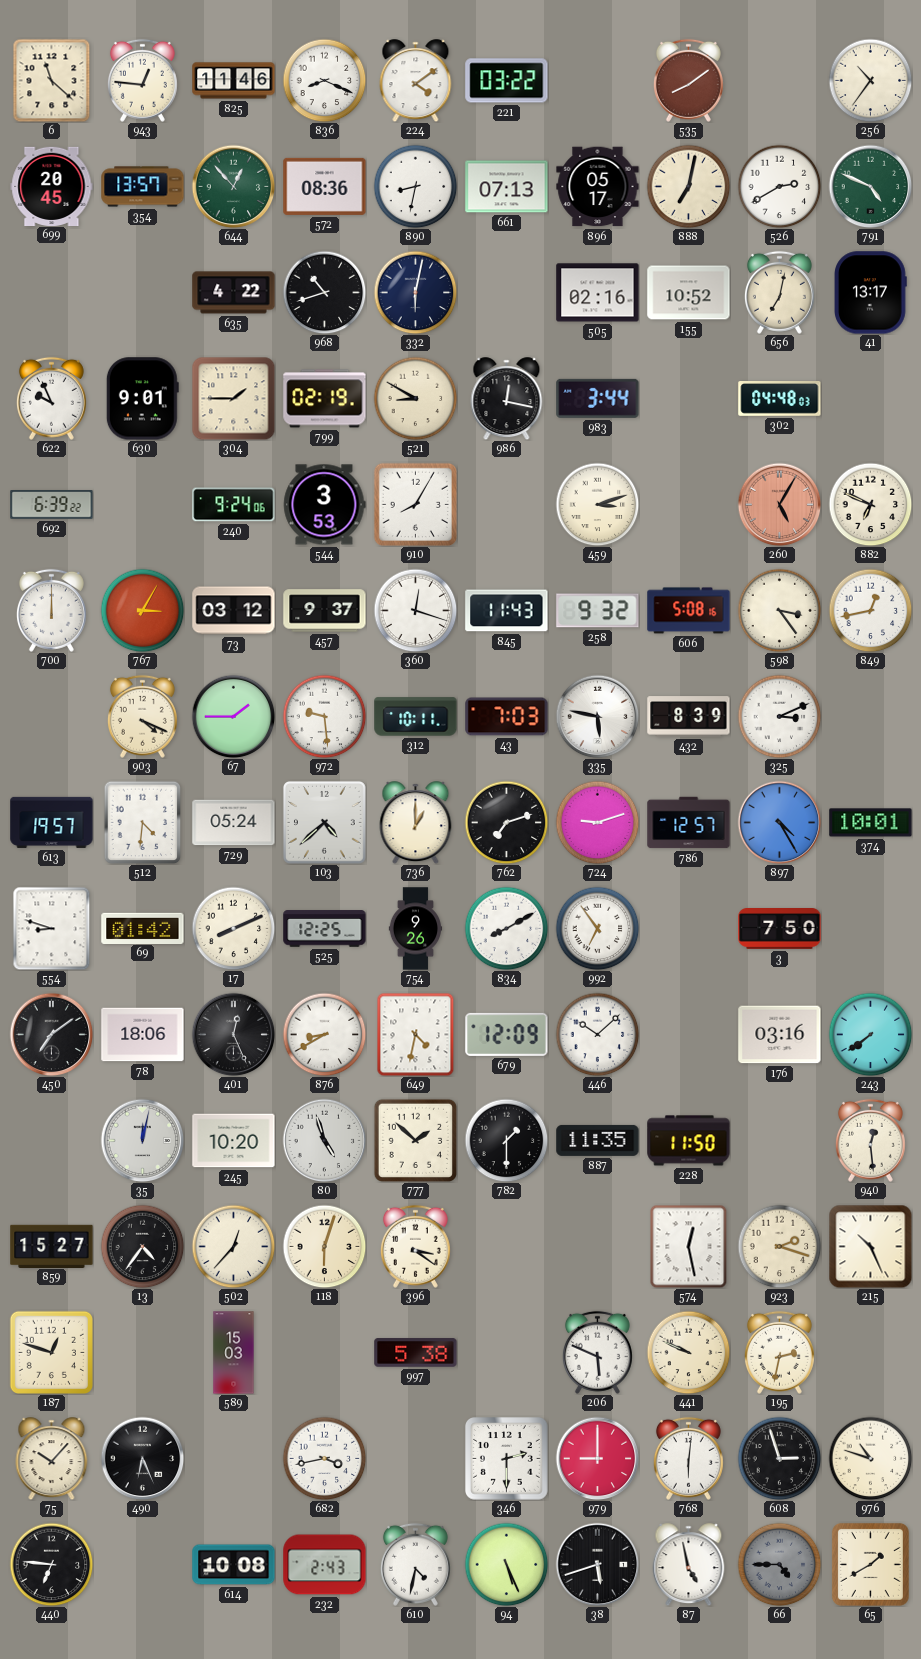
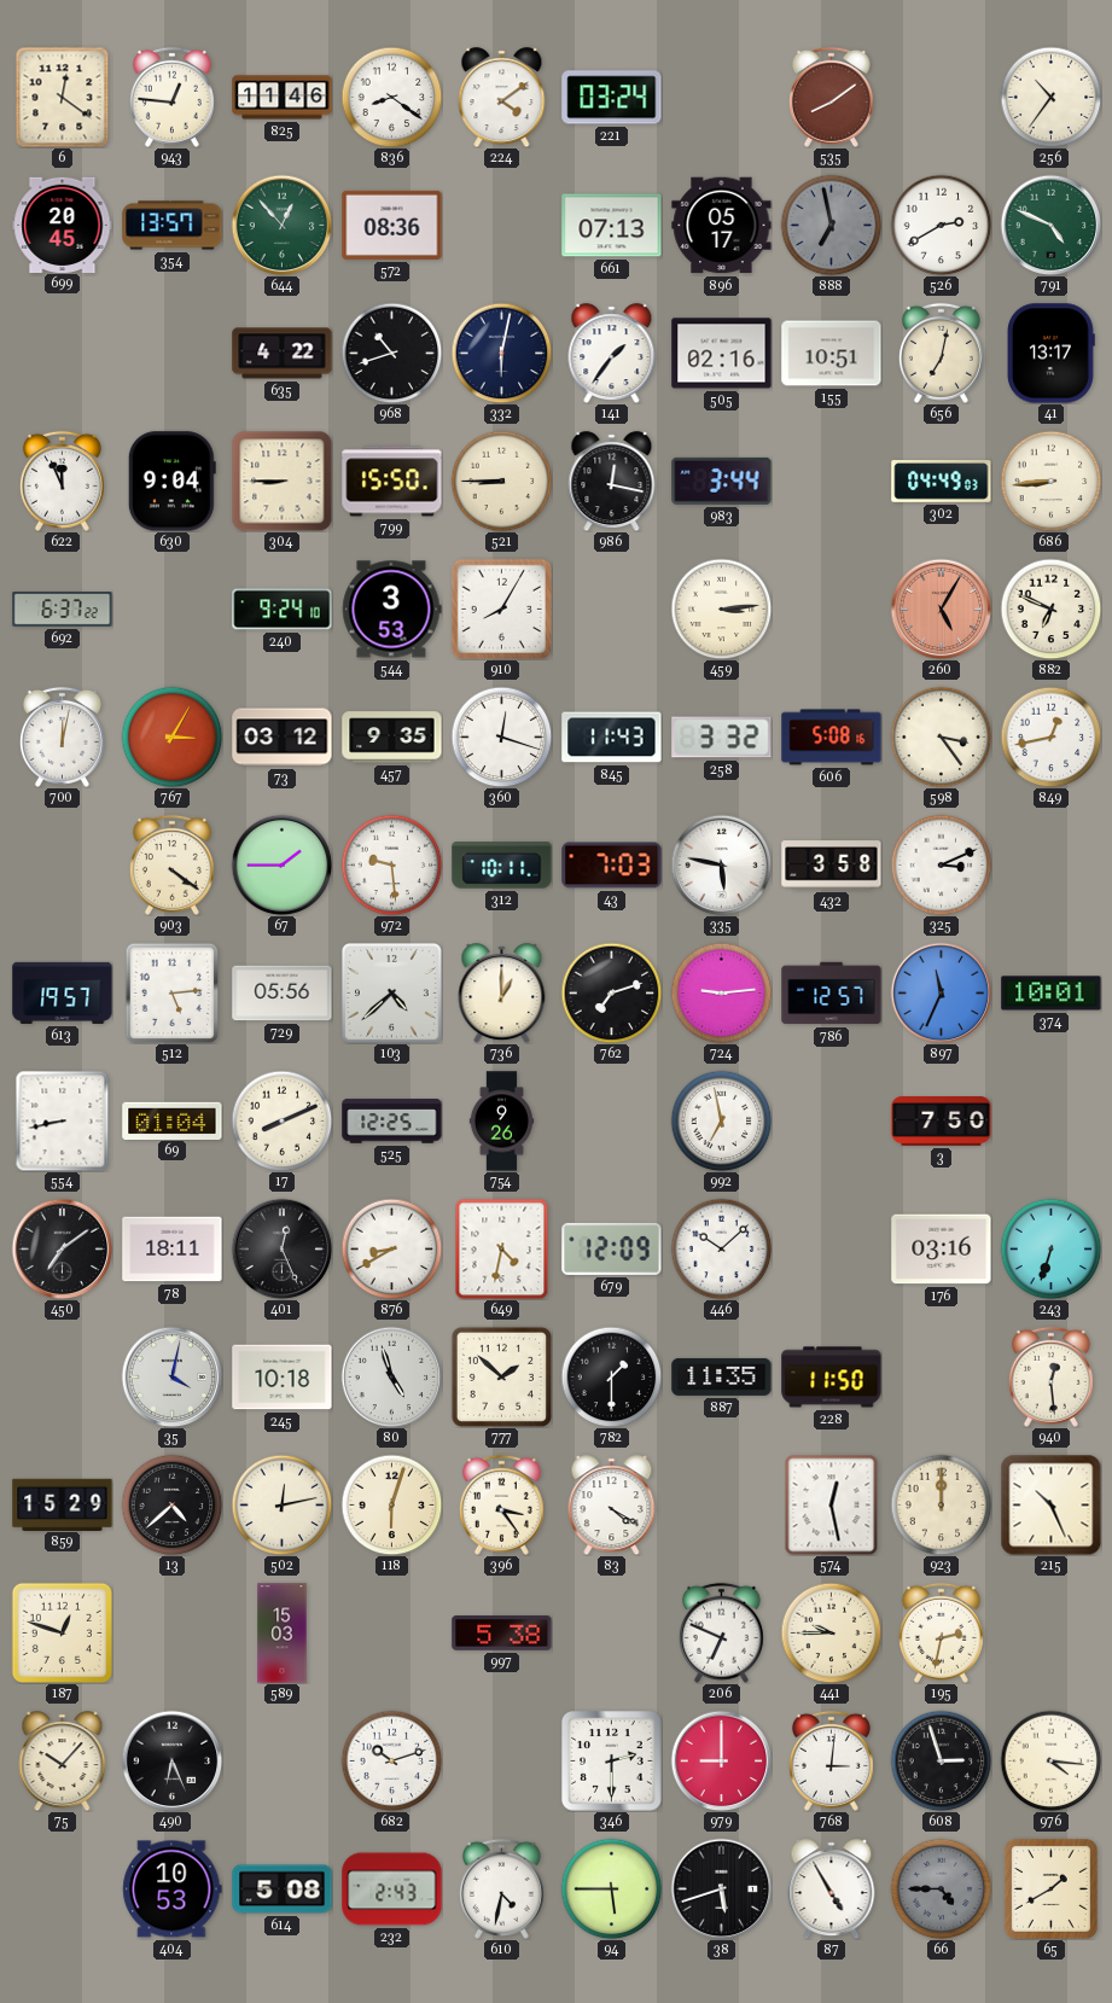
6: 11:22 -> 12:21 (63, 97)
836: 8:19 -> 8:21 (391, 97)
221: 03:22 -> 03:24 (612, 98)
890: 8:32 -> none (415, 186)
888: 7:02 -> 6:58 (831, 225)
888 dial: cream -> grey (831, 225)
141: none -> 1:36 (612, 354)
155: 10:52 -> 10:51 (832, 354)
622: 9:56 -> 11:56 (62, 481)
630: 9:01 -> 9:04 (171, 482)
304: 1:45 -> 8:45 (281, 481)
799: 02:19 -> 15:50 (392, 482)
521: 8:50 -> 8:45 (501, 481)
302: 04:48 -> 04:49 (942, 482)
686: none -> 8:44 (1050, 481)
692: 6:39 -> 6:37 (63, 610)
240: 9:24:06 -> 9:24:10 (283, 610)
459: 3:12 -> 3:14 (721, 609)
700: 12:00 -> 12:02 (62, 736)
457: 9:37 -> 9:35 (392, 738)
258: 9:32 -> 3:32 (722, 738)
903: 4:19 -> 4:21 (171, 864)
432: 8:39 -> 3:58 (832, 866)
512: 4:31 -> 5:14 (173, 992)
729: 05:24 -> 05:56 (283, 994)
724: 9:12 -> 9:14 (721, 992)
897: 4:25 -> 11:34 (941, 992)
554: 8:48 -> 8:43 (63, 1120)
69: 01:42 -> 01:04 (173, 1120)
834: 8:10 -> none (506, 928)
992: 6:54 -> 6:58 (721, 1120)
78: 18:06 -> 18:11 (173, 1250)
243: 7:39 -> 6:33 (1050, 1248)
35: 12:02 -> 4:02 (171, 1376)
245: 10:20 -> 10:18 (283, 1378)
859: 15:27 -> 15:29 (63, 1504)
13: 4:36 -> 4:38 (171, 1504)
502: 12:37 -> 12:13 (281, 1504)
396: 3:21 -> 3:24 (501, 1504)
83: none -> 4:20 (612, 1506)
923: 2:18 -> 12:00 (941, 1504)
206: 5:49 -> 6:49 (721, 1632)
441: 9:49 -> 9:45 (831, 1632)
682: 3:43 -> 10:12 (391, 1760)
768: 6:01 -> 3:01 (831, 1760)
976: 10:48 -> 4:16 (1050, 1760)
440: 6:46 -> none (51, 1564)
404: none -> 10:53 (173, 1890)
614: 10:08 -> 5:08 (283, 1890)
94: 5:26 -> 5:45 (611, 1888)
87: 4:58 -> 4:55 (832, 1890)
